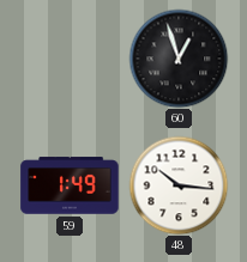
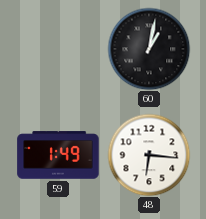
60: 12:57 -> 1:02 (149, 49)
48: 10:16 -> 6:16 (149, 155)
